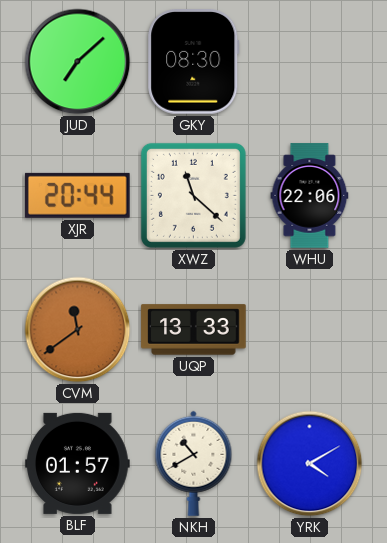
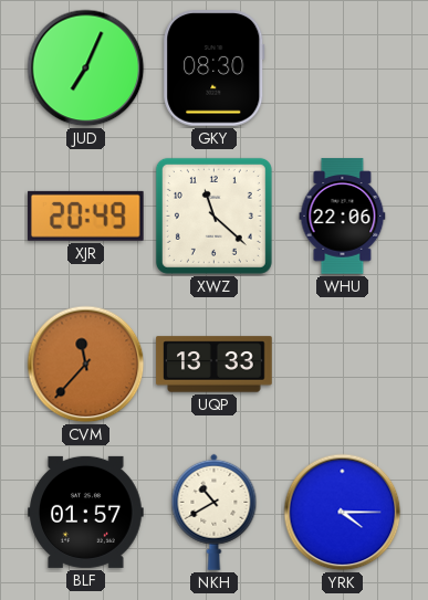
JUD: 7:08 -> 7:04 (86, 69)
XJR: 20:44 -> 20:49 (85, 215)
CVM: 11:39 -> 11:37 (86, 365)
YRK: 4:10 -> 4:15 (343, 513)
